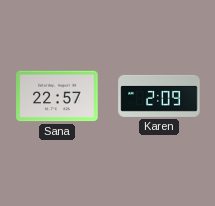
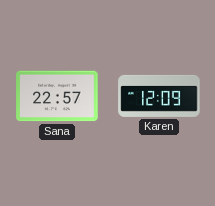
Karen: 2:09 -> 12:09 (159, 96)
